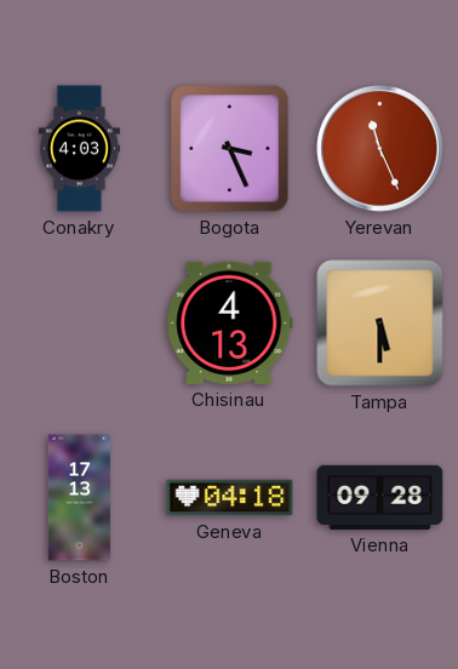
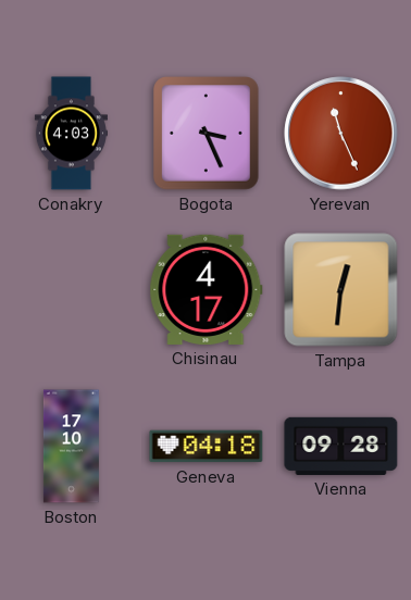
Chisinau: 4:13 -> 4:17 (207, 289)
Tampa: 5:30 -> 12:31 (341, 290)
Boston: 17:13 -> 17:10 (71, 447)
